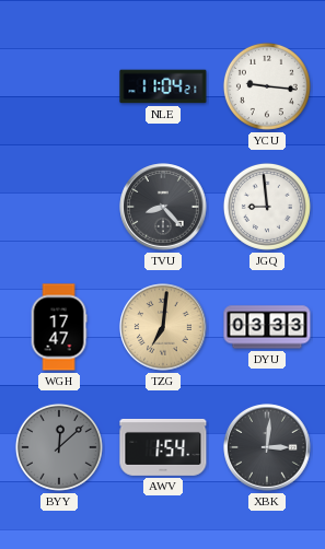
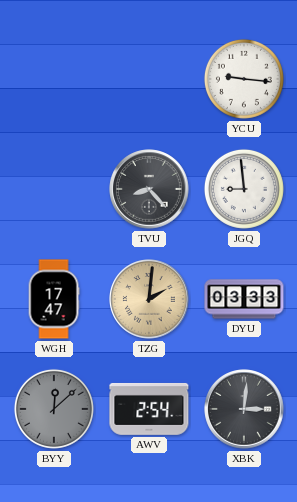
NLE: 11:04 -> none (163, 86)
TZG: 7:01 -> 2:01 (149, 299)
AWV: 1:54 -> 2:54 (149, 409)
